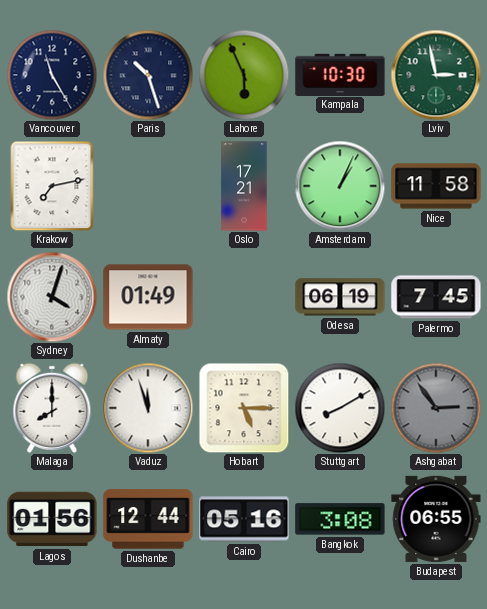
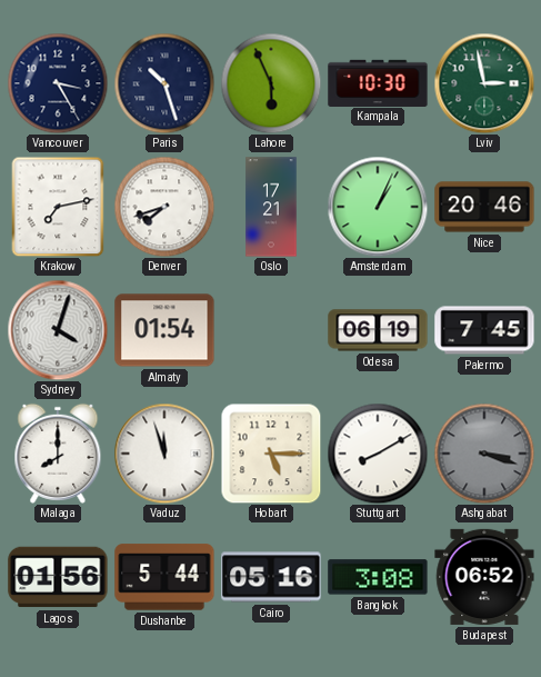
Vancouver: 11:25 -> 3:25 (58, 83)
Denver: none -> 7:42 (164, 207)
Nice: 11:58 -> 20:46 (484, 207)
Almaty: 01:49 -> 01:54 (164, 330)
Ashgabat: 2:54 -> 3:18 (484, 454)
Dushanbe: 12:44 -> 5:44 (164, 577)
Budapest: 06:55 -> 06:52 (484, 577)
